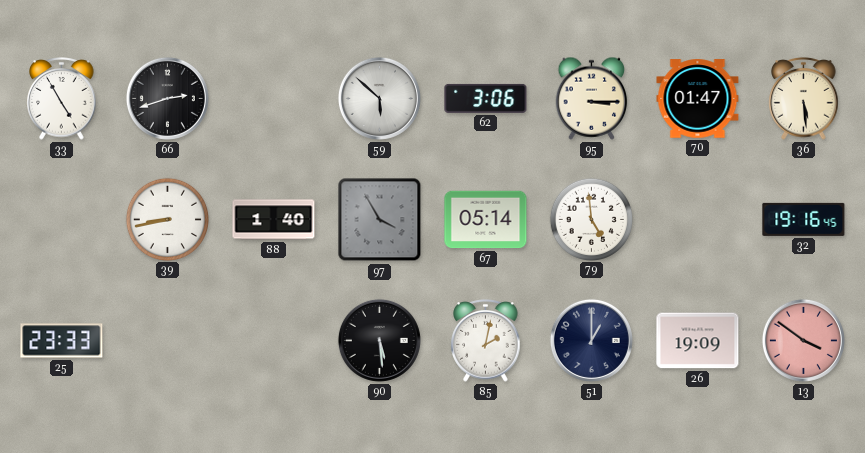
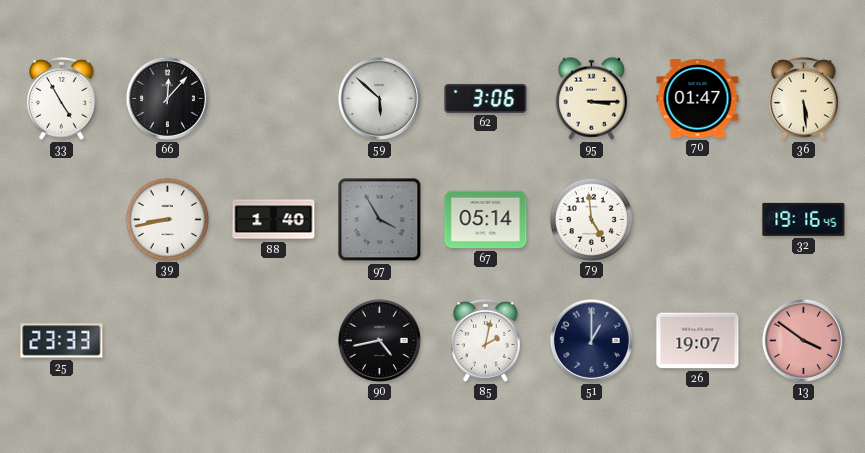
66: 2:42 -> 12:07 (167, 98)
90: 5:29 -> 4:43 (379, 340)
26: 19:09 -> 19:07 (698, 341)
